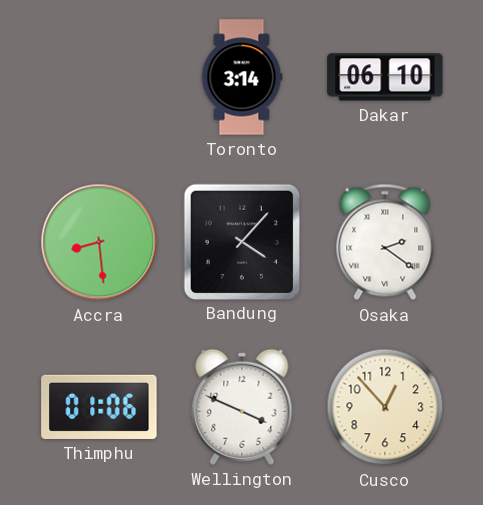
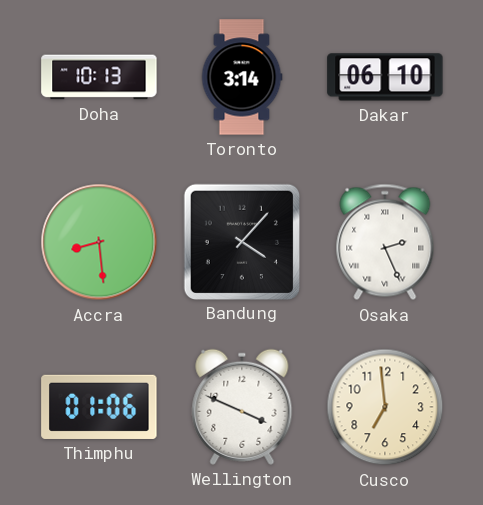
Doha: none -> 10:13 (99, 77)
Osaka: 2:21 -> 2:26 (385, 242)
Cusco: 12:53 -> 6:59 (385, 407)
